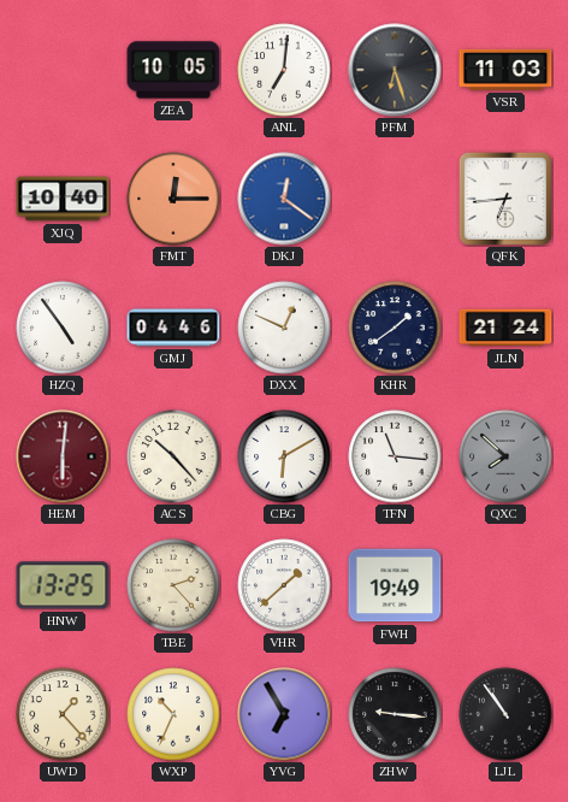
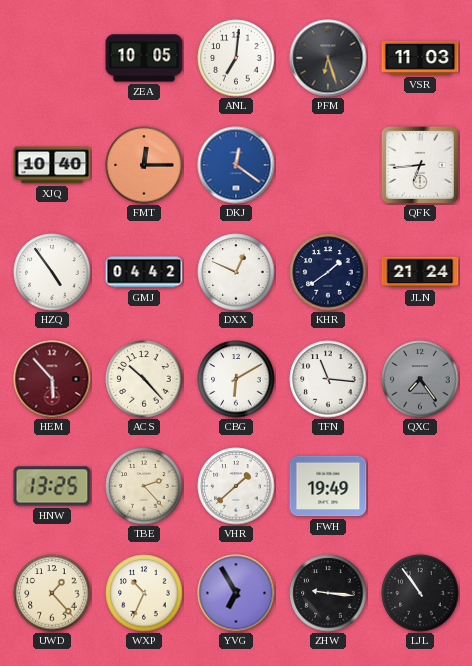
GMJ: 04:46 -> 04:42 (144, 272)
HEM: 6:01 -> 5:53 (52, 379)
QXC: 7:52 -> 7:24 (420, 379)
